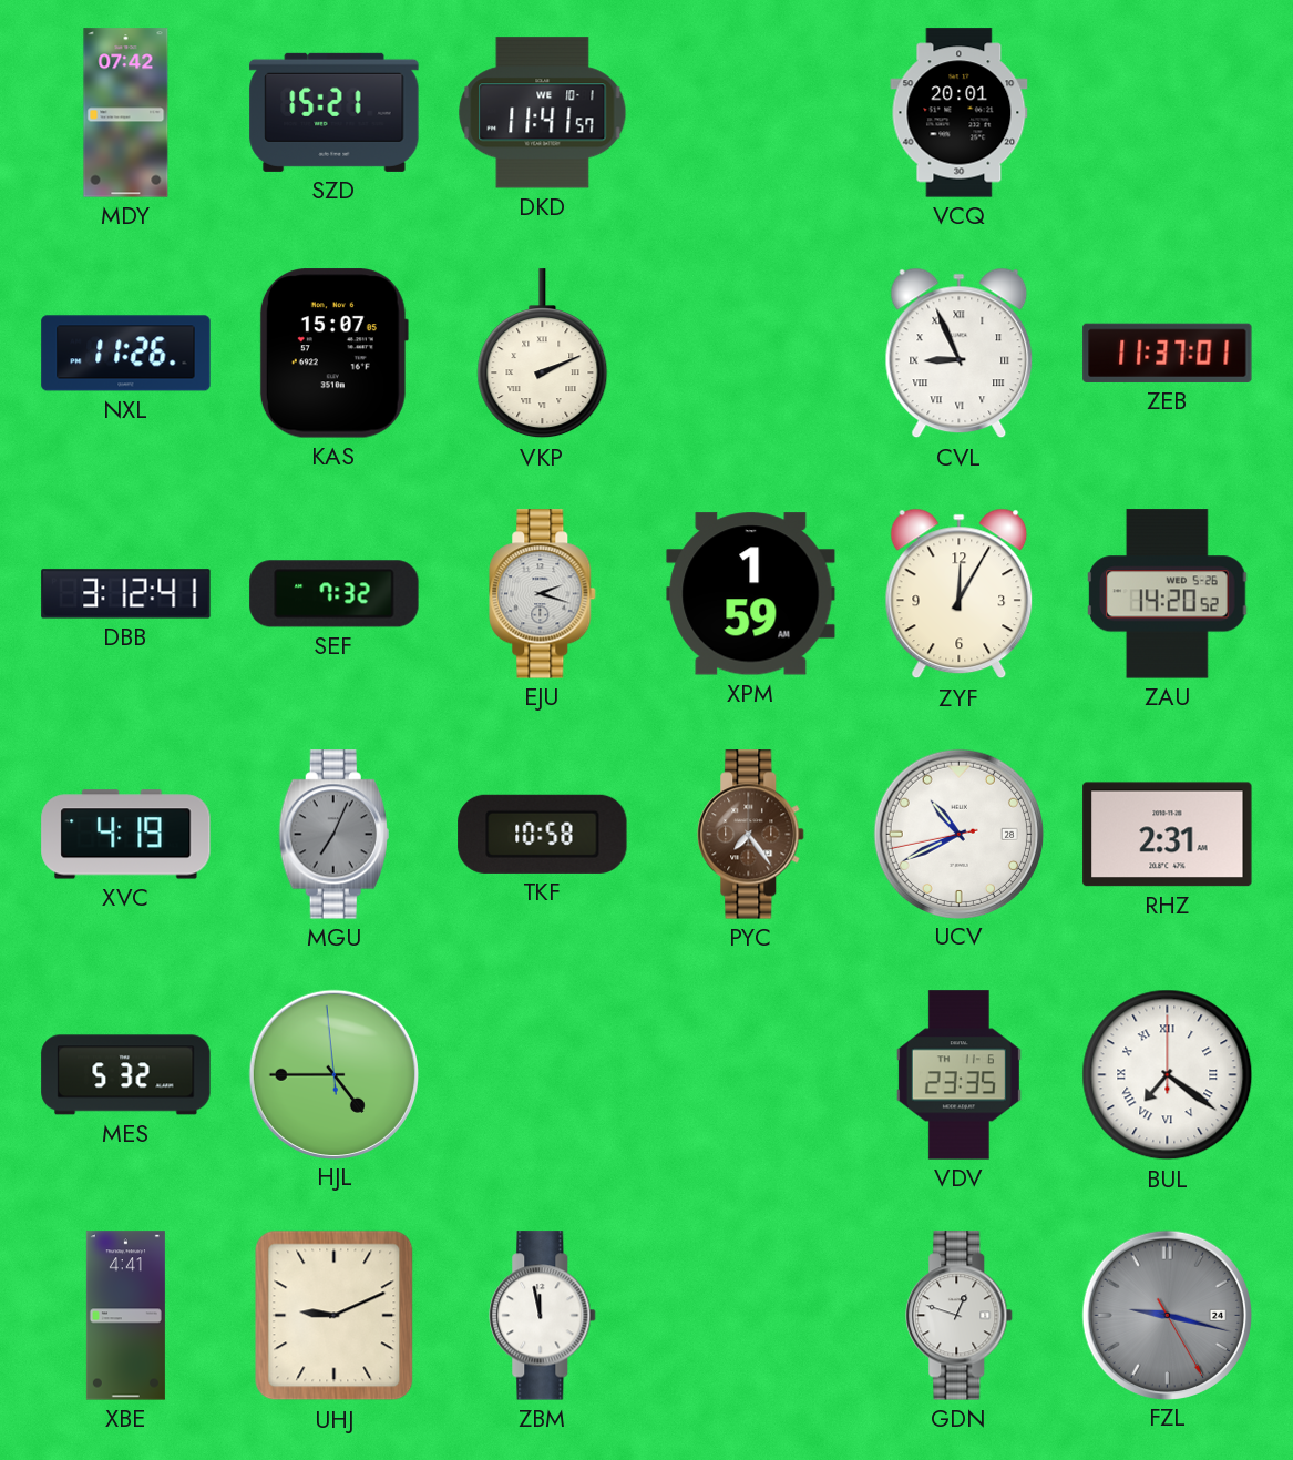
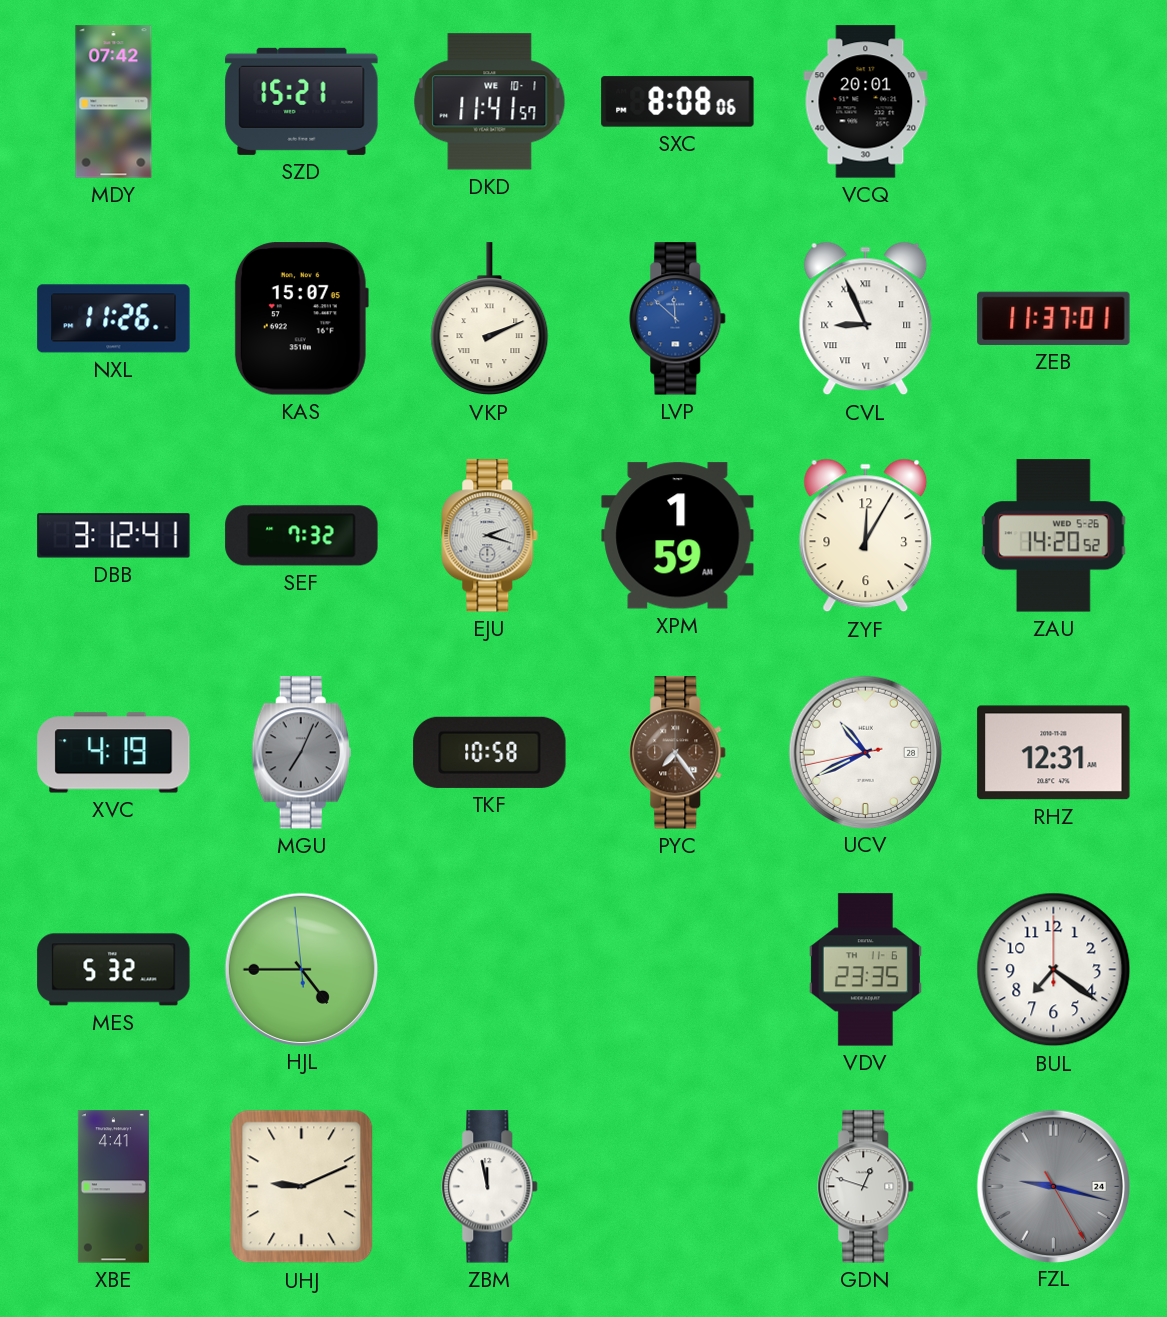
SXC: none -> 8:08 (678, 102)
LVP: none -> 11:52 (678, 319)
RHZ: 2:31 -> 12:31 (1054, 753)
BUL numerals: Roman -> Arabic (1054, 970)
